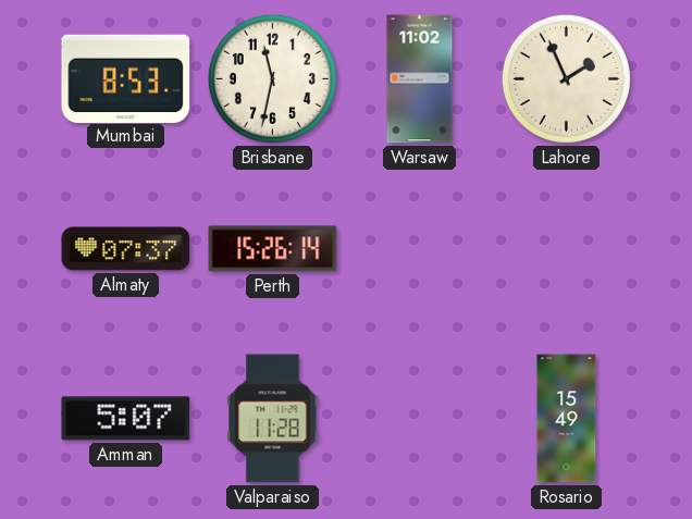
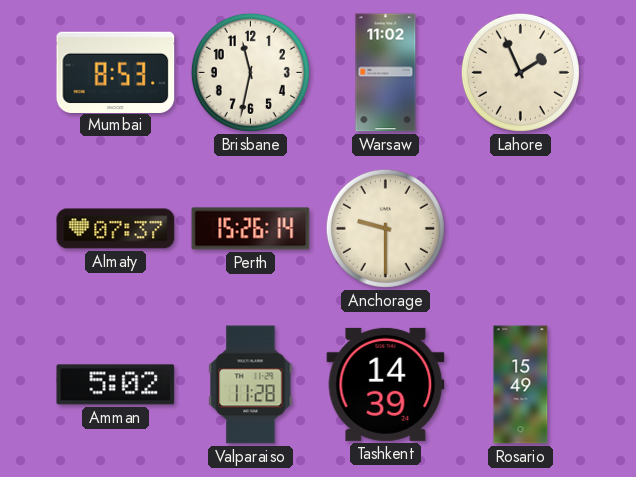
Anchorage: none -> 9:30 (385, 228)
Amman: 5:07 -> 5:02 (116, 385)
Tashkent: none -> 14:39 (386, 384)
